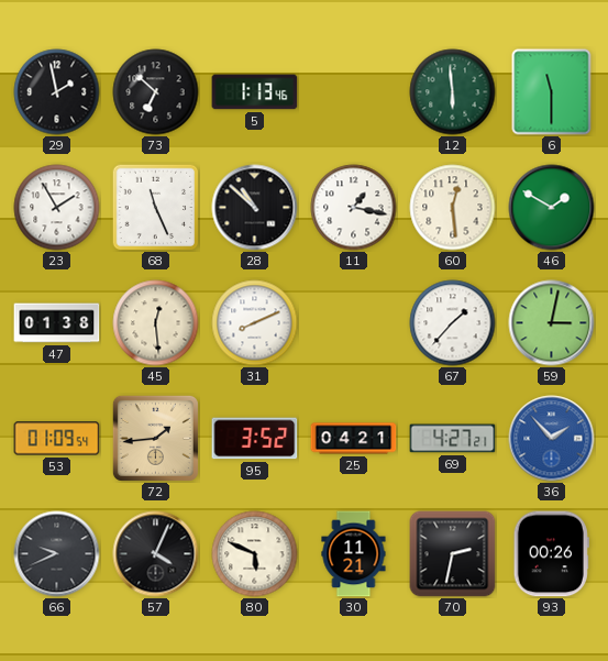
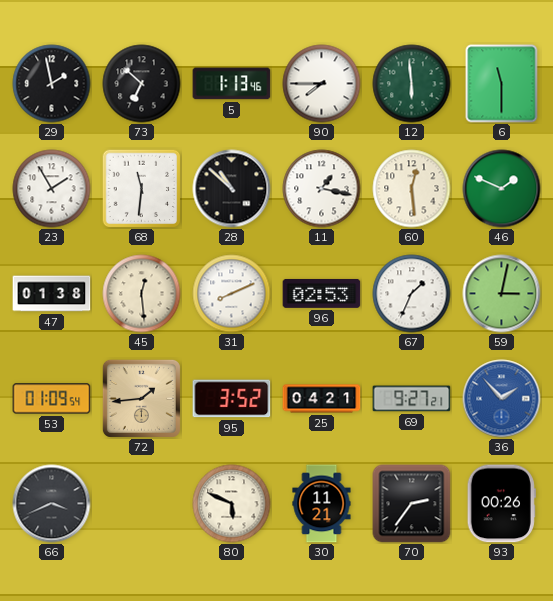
90: none -> 7:45 (322, 84)
68: 11:26 -> 11:31 (141, 188)
46: 1:50 -> 1:49 (502, 189)
96: none -> 02:53 (322, 293)
67: 1:37 -> 1:34 (412, 294)
69: 4:27 -> 9:27 (412, 399)
66: 9:41 -> 3:41 (52, 504)
57: 4:04 -> none (156, 554)
70: 2:32 -> 2:36 (412, 504)
